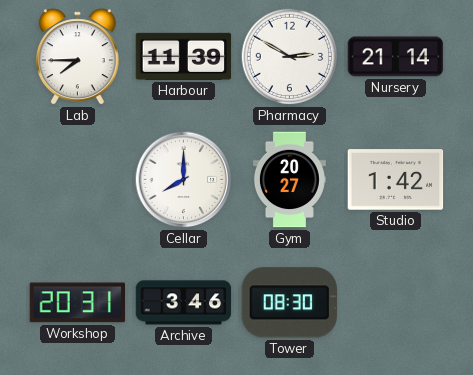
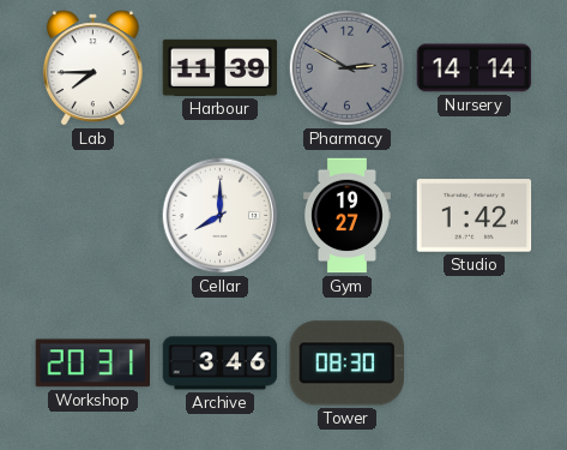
Pharmacy dial: white -> grey (348, 68)
Nursery: 21:14 -> 14:14 (475, 68)
Gym: 20:27 -> 19:27 (346, 216)
